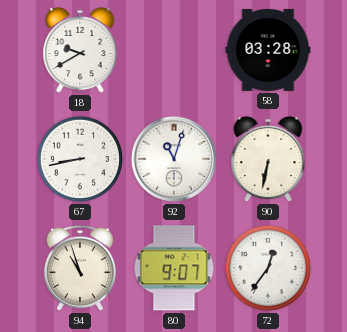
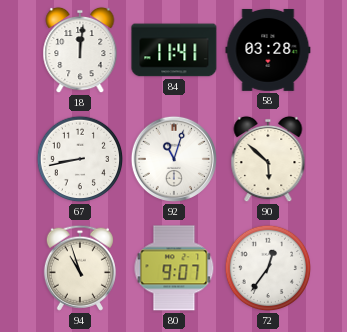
18: 9:40 -> 12:01 (80, 50)
84: none -> 11:41 (174, 50)
90: 6:32 -> 5:52 (268, 159)
